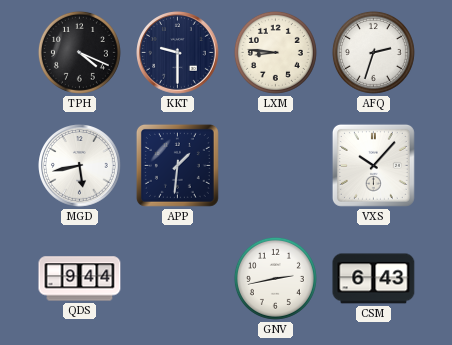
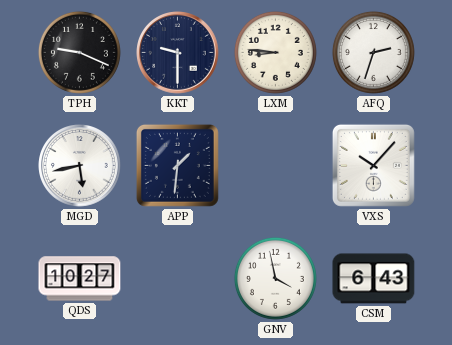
TPH: 4:19 -> 9:19 (79, 52)
QDS: 9:44 -> 10:27 (80, 279)
GNV: 2:43 -> 3:58 (275, 278)
